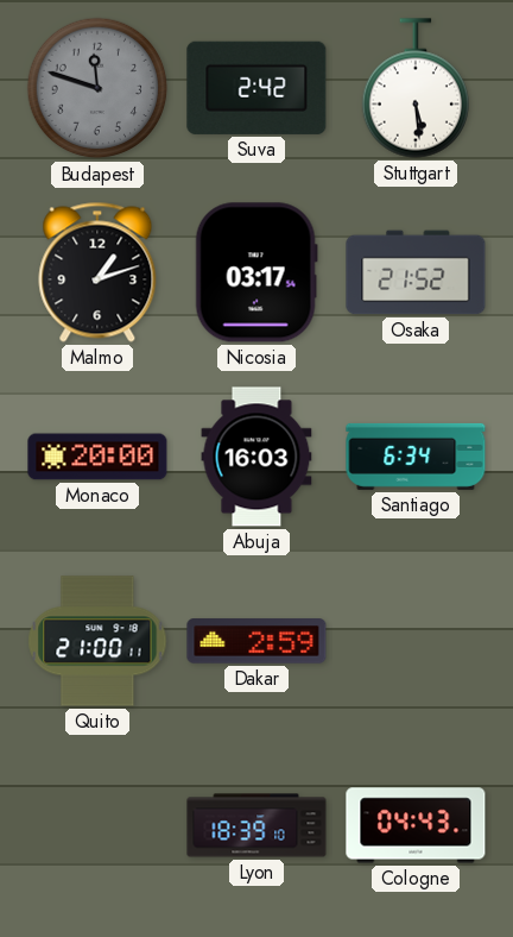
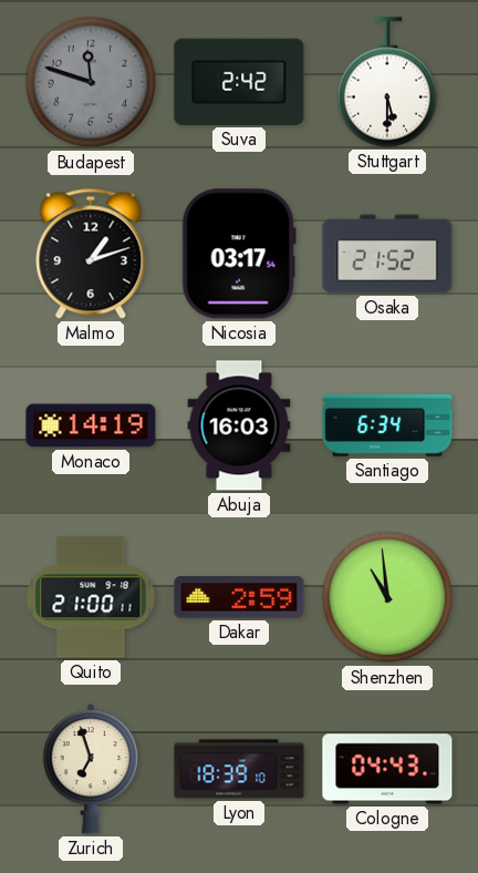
Stuttgart: 5:29 -> 5:30 (386, 82)
Monaco: 20:00 -> 14:19 (91, 425)
Shenzhen: none -> 10:59 (387, 597)
Zurich: none -> 6:57 (91, 769)
